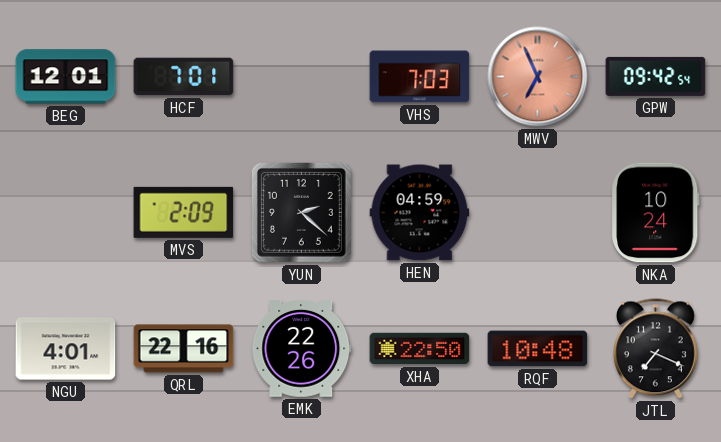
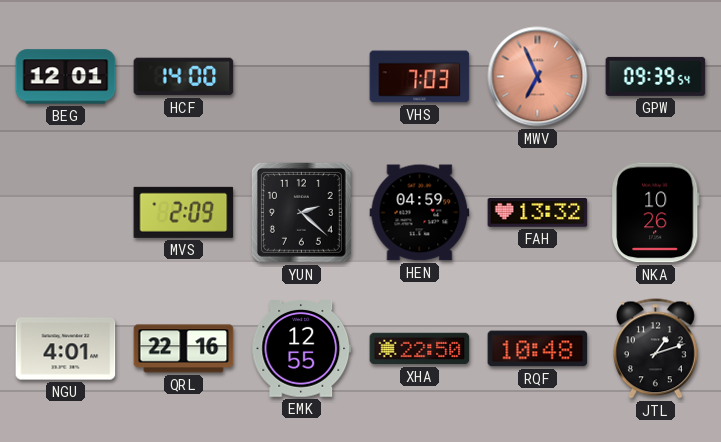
HCF: 7:01 -> 14:00 (184, 77)
GPW: 09:42 -> 09:39 (656, 76)
FAH: none -> 13:32 (538, 213)
NKA: 10:24 -> 10:26 (656, 213)
EMK: 22:26 -> 12:55 (302, 349)
JTL: 7:19 -> 1:12 (655, 349)
